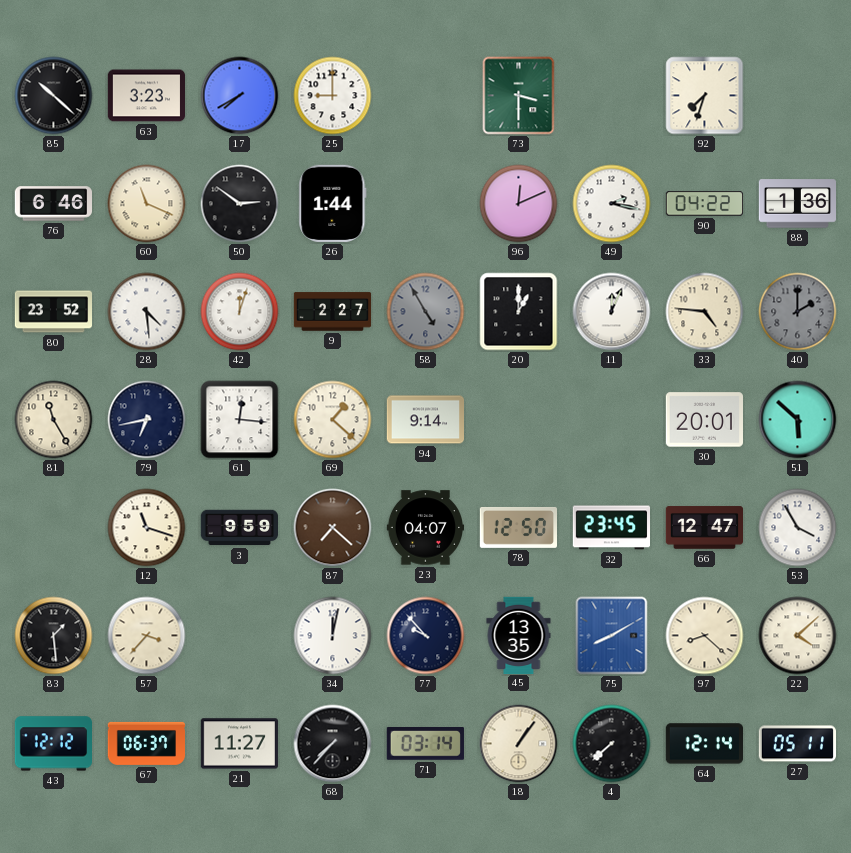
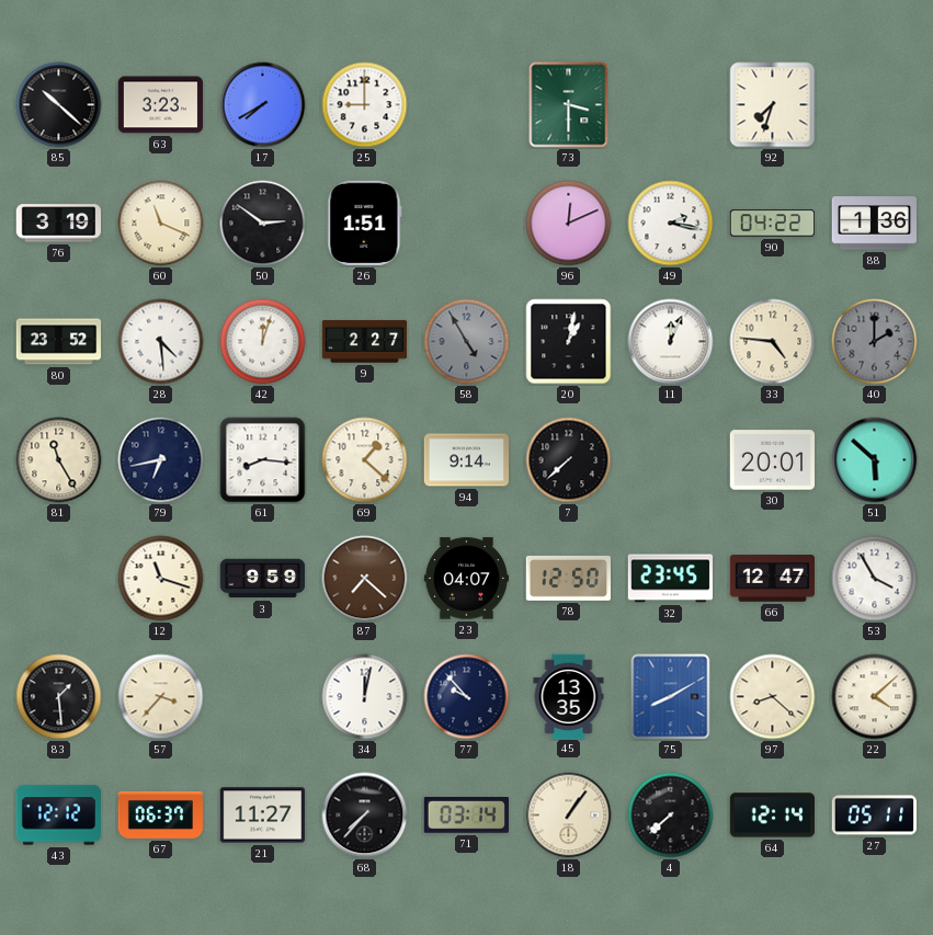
76: 6:46 -> 3:19 (58, 224)
26: 1:44 -> 1:51 (365, 223)
20: 1:00 -> 1:02 (569, 342)
61: 12:16 -> 8:16 (263, 460)
7: none -> 7:38 (569, 460)
